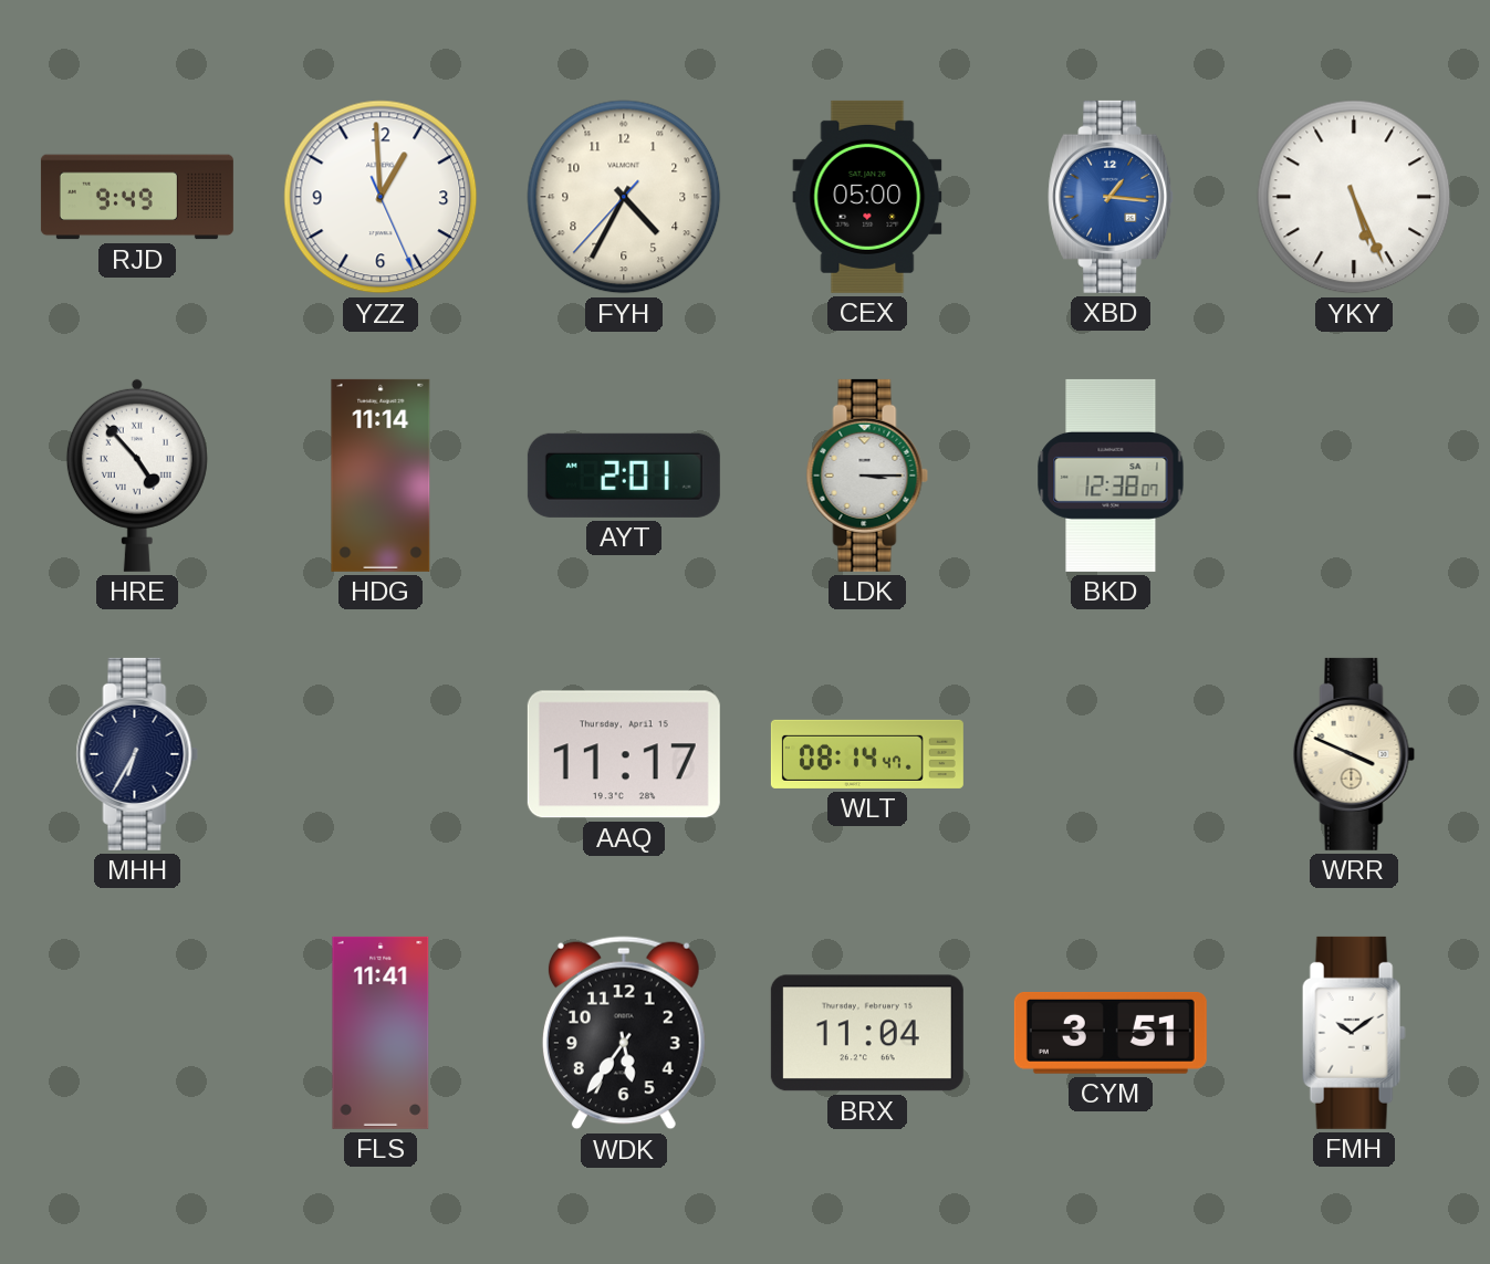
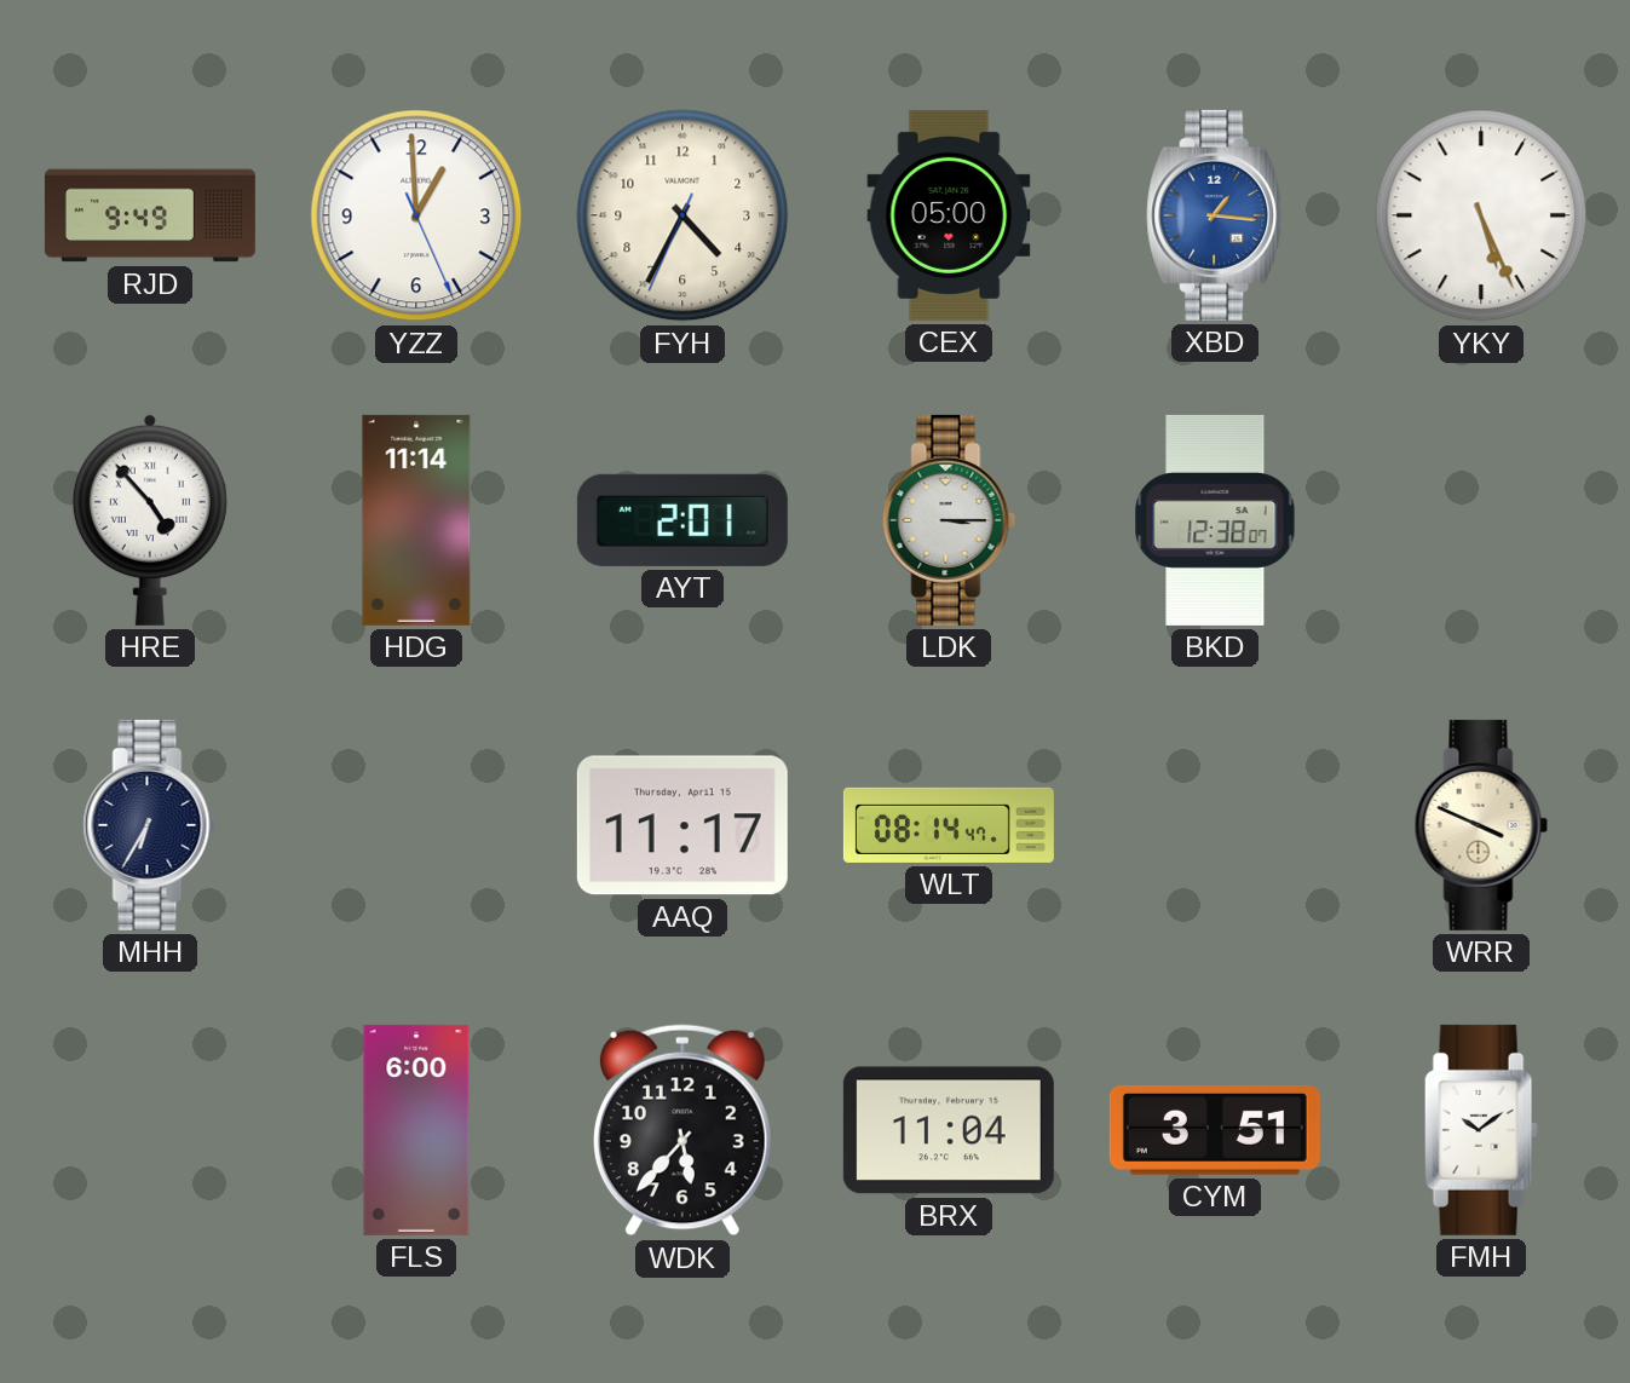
FYH: 4:34:37 -> 4:34:34 (682, 215)
FLS: 11:41 -> 6:00 (416, 1130)
WDK: 5:36 -> 5:37 (682, 1130)
